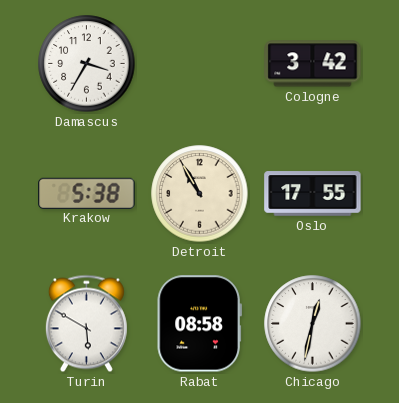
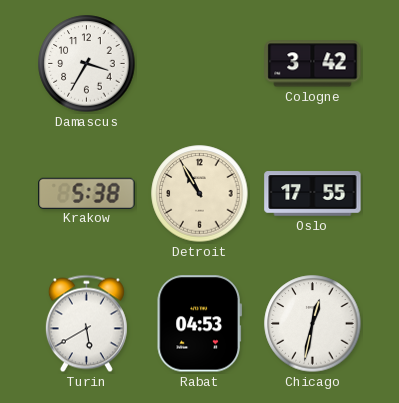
Turin: 5:50 -> 5:40 (86, 324)
Rabat: 08:58 -> 04:53 (199, 324)
